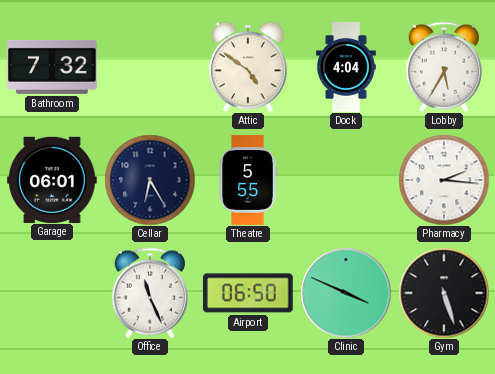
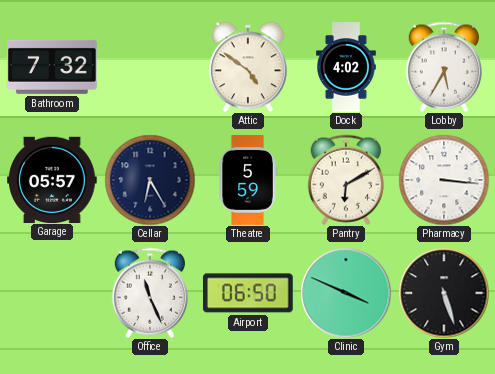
Dock: 4:04 -> 4:02 (347, 67)
Garage: 06:01 -> 05:57 (53, 179)
Theatre: 5:55 -> 5:59 (248, 180)
Pantry: none -> 6:10 (345, 180)
Pharmacy: 2:16 -> 3:16 (444, 180)
